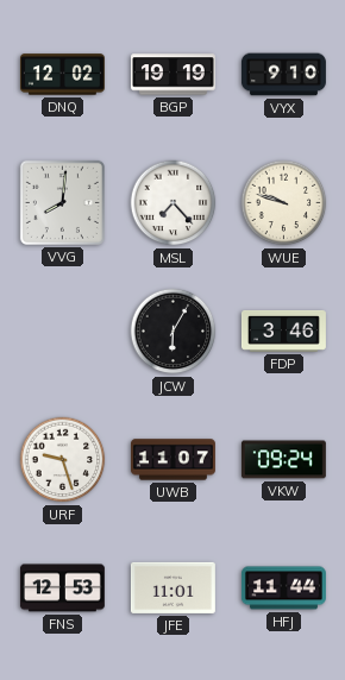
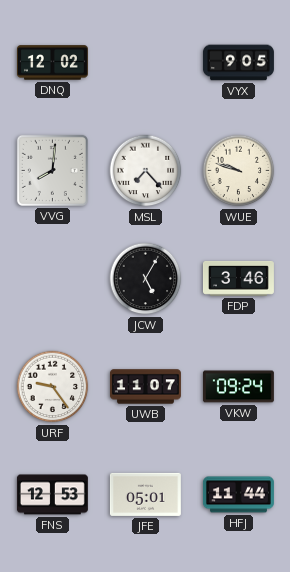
BGP: 19:19 -> none (172, 75)
VYX: 9:10 -> 9:05 (238, 63)
JCW: 6:05 -> 5:05 (146, 279)
URF: 9:27 -> 9:24 (53, 387)
JFE: 11:01 -> 05:01 (145, 494)
